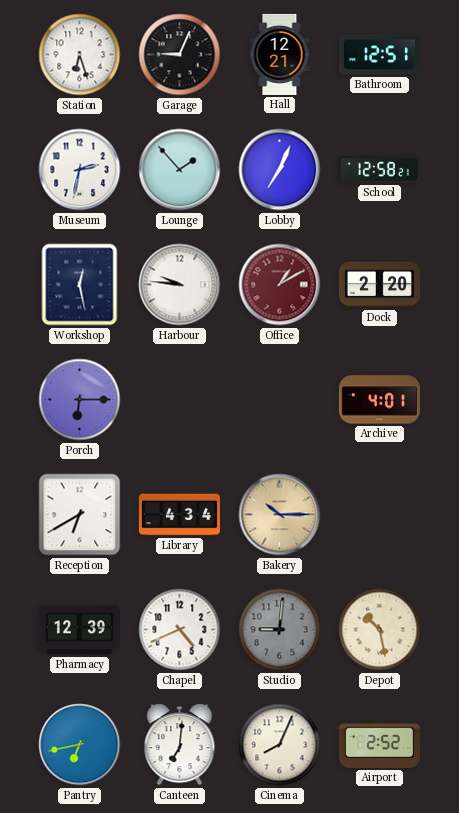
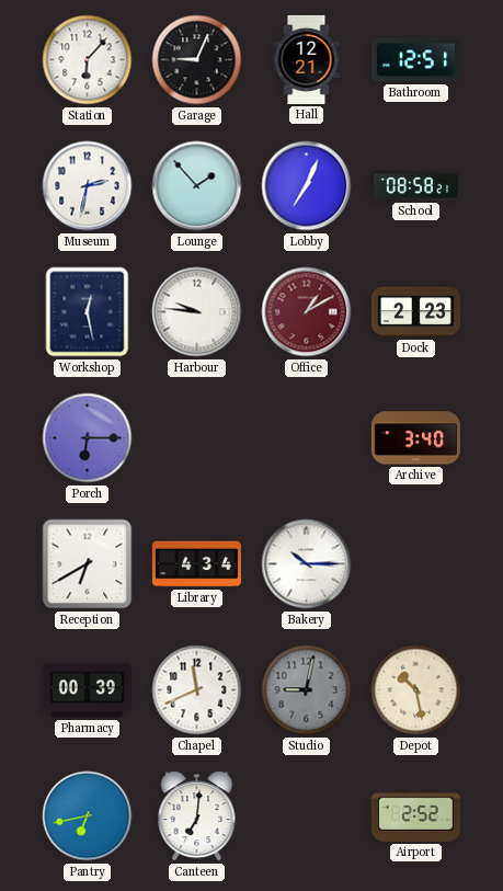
Station: 6:27 -> 6:07 (88, 60)
School: 12:58 -> 08:58 (415, 186)
Dock: 2:20 -> 2:23 (415, 312)
Archive: 4:01 -> 3:40 (415, 438)
Bakery dial: champagne -> white (307, 564)
Pharmacy: 12:39 -> 00:39 (87, 690)
Chapel: 4:41 -> 11:41 (197, 690)
Studio: 9:01 -> 9:02 (307, 690)
Cinema: 8:04 -> none (280, 745)
